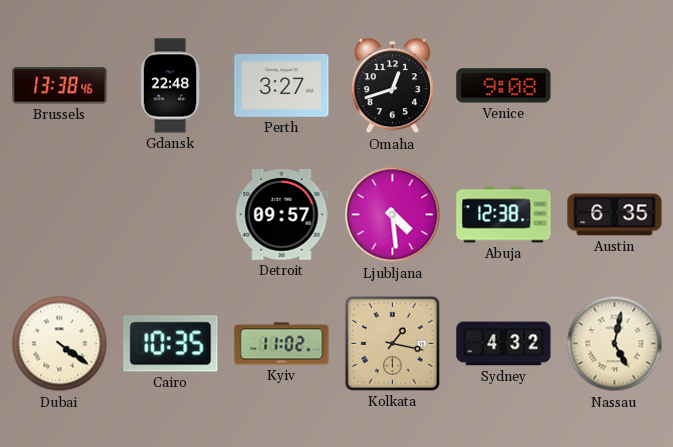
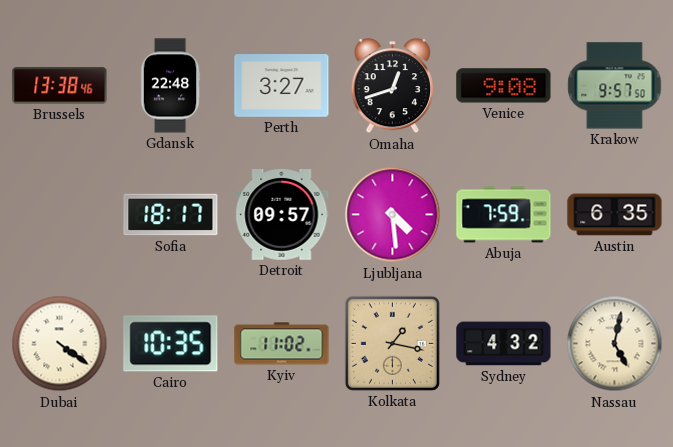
Krakow: none -> 9:57 (615, 86)
Sofia: none -> 18:17 (171, 215)
Abuja: 12:38 -> 7:59 (504, 215)
